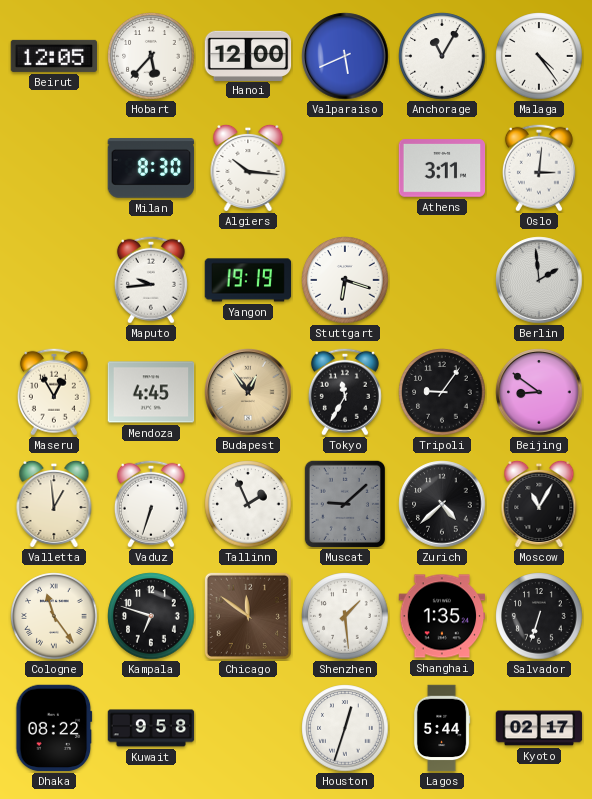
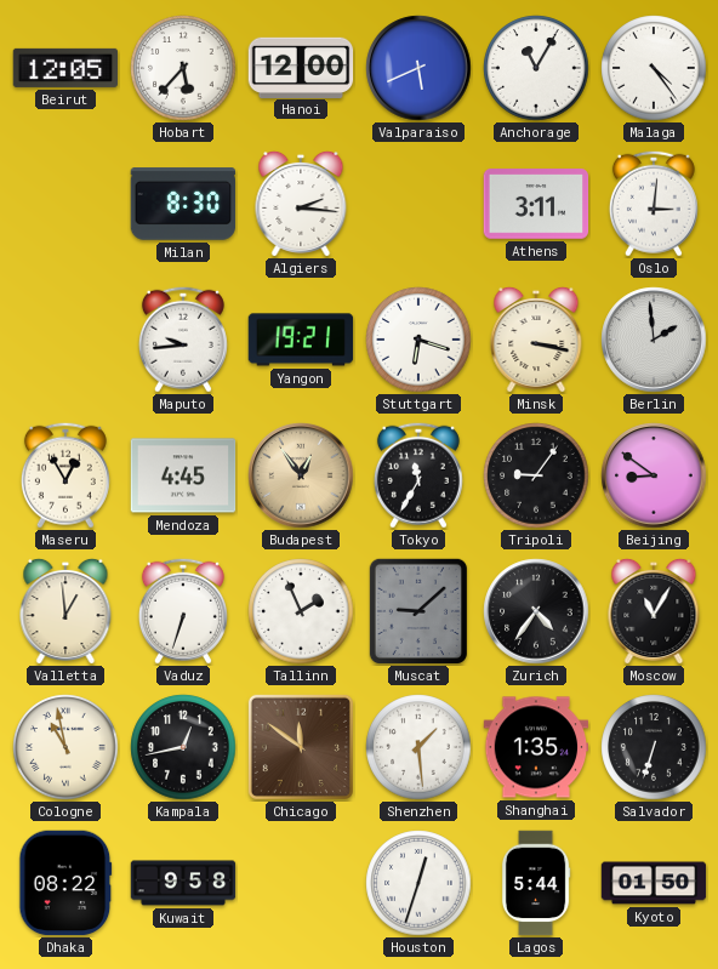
Algiers: 10:16 -> 2:16 (301, 204)
Yangon: 19:19 -> 19:21 (301, 340)
Minsk: none -> 3:17 (536, 340)
Zurich: 4:38 -> 4:36 (536, 611)
Cologne: 11:24 -> 10:58 (65, 747)
Kampala: 6:48 -> 12:43 (183, 747)
Kyoto: 02:17 -> 01:50 (654, 883)
